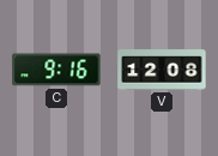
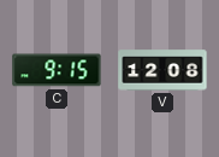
C: 9:16 -> 9:15 (57, 70)
